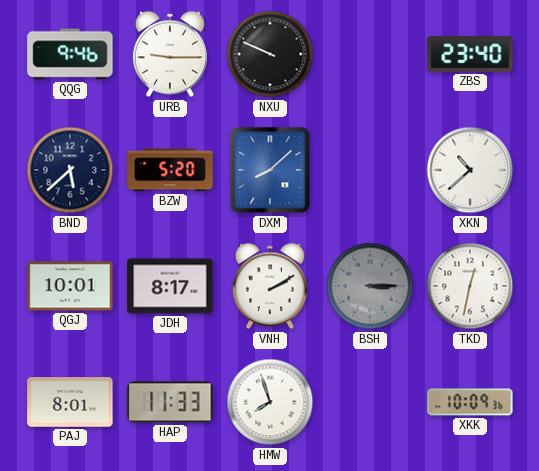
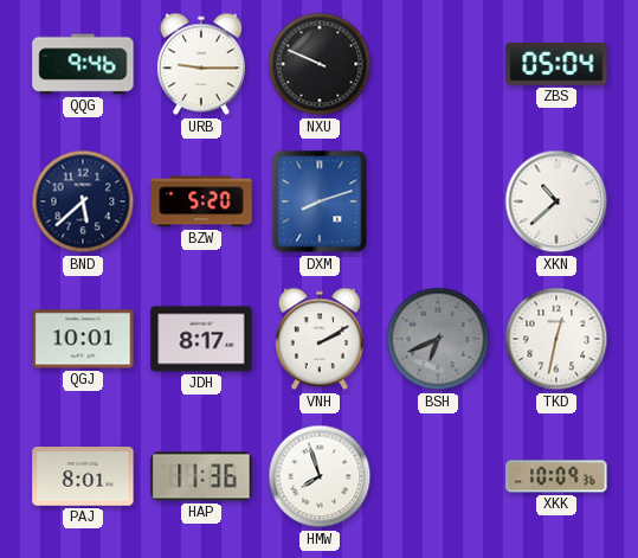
ZBS: 23:40 -> 05:04 (556, 65)
DXM: 8:08 -> 8:12 (320, 201)
BSH: 3:15 -> 6:41 (438, 339)
HAP: 11:33 -> 11:36 (201, 476)
